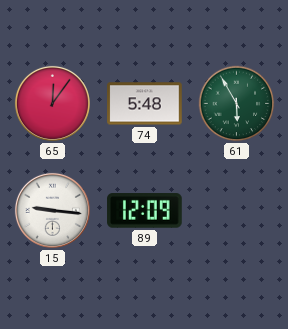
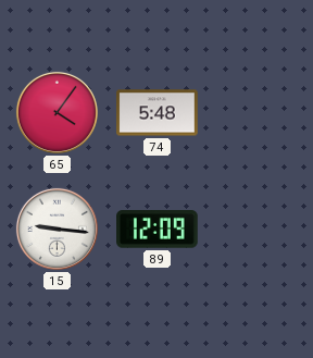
65: 12:06 -> 4:06 (57, 112)
61: 5:55 -> none (237, 104)
